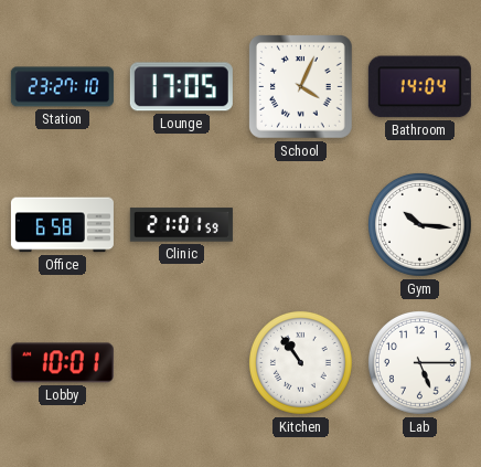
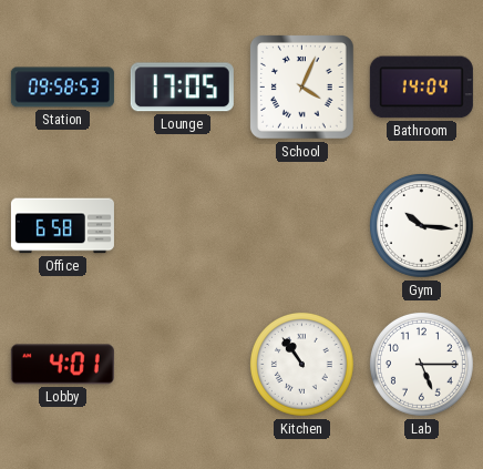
Station: 23:27 -> 09:58 (62, 88)
Clinic: 21:01 -> none (181, 225)
Lobby: 10:01 -> 4:01 (62, 365)
